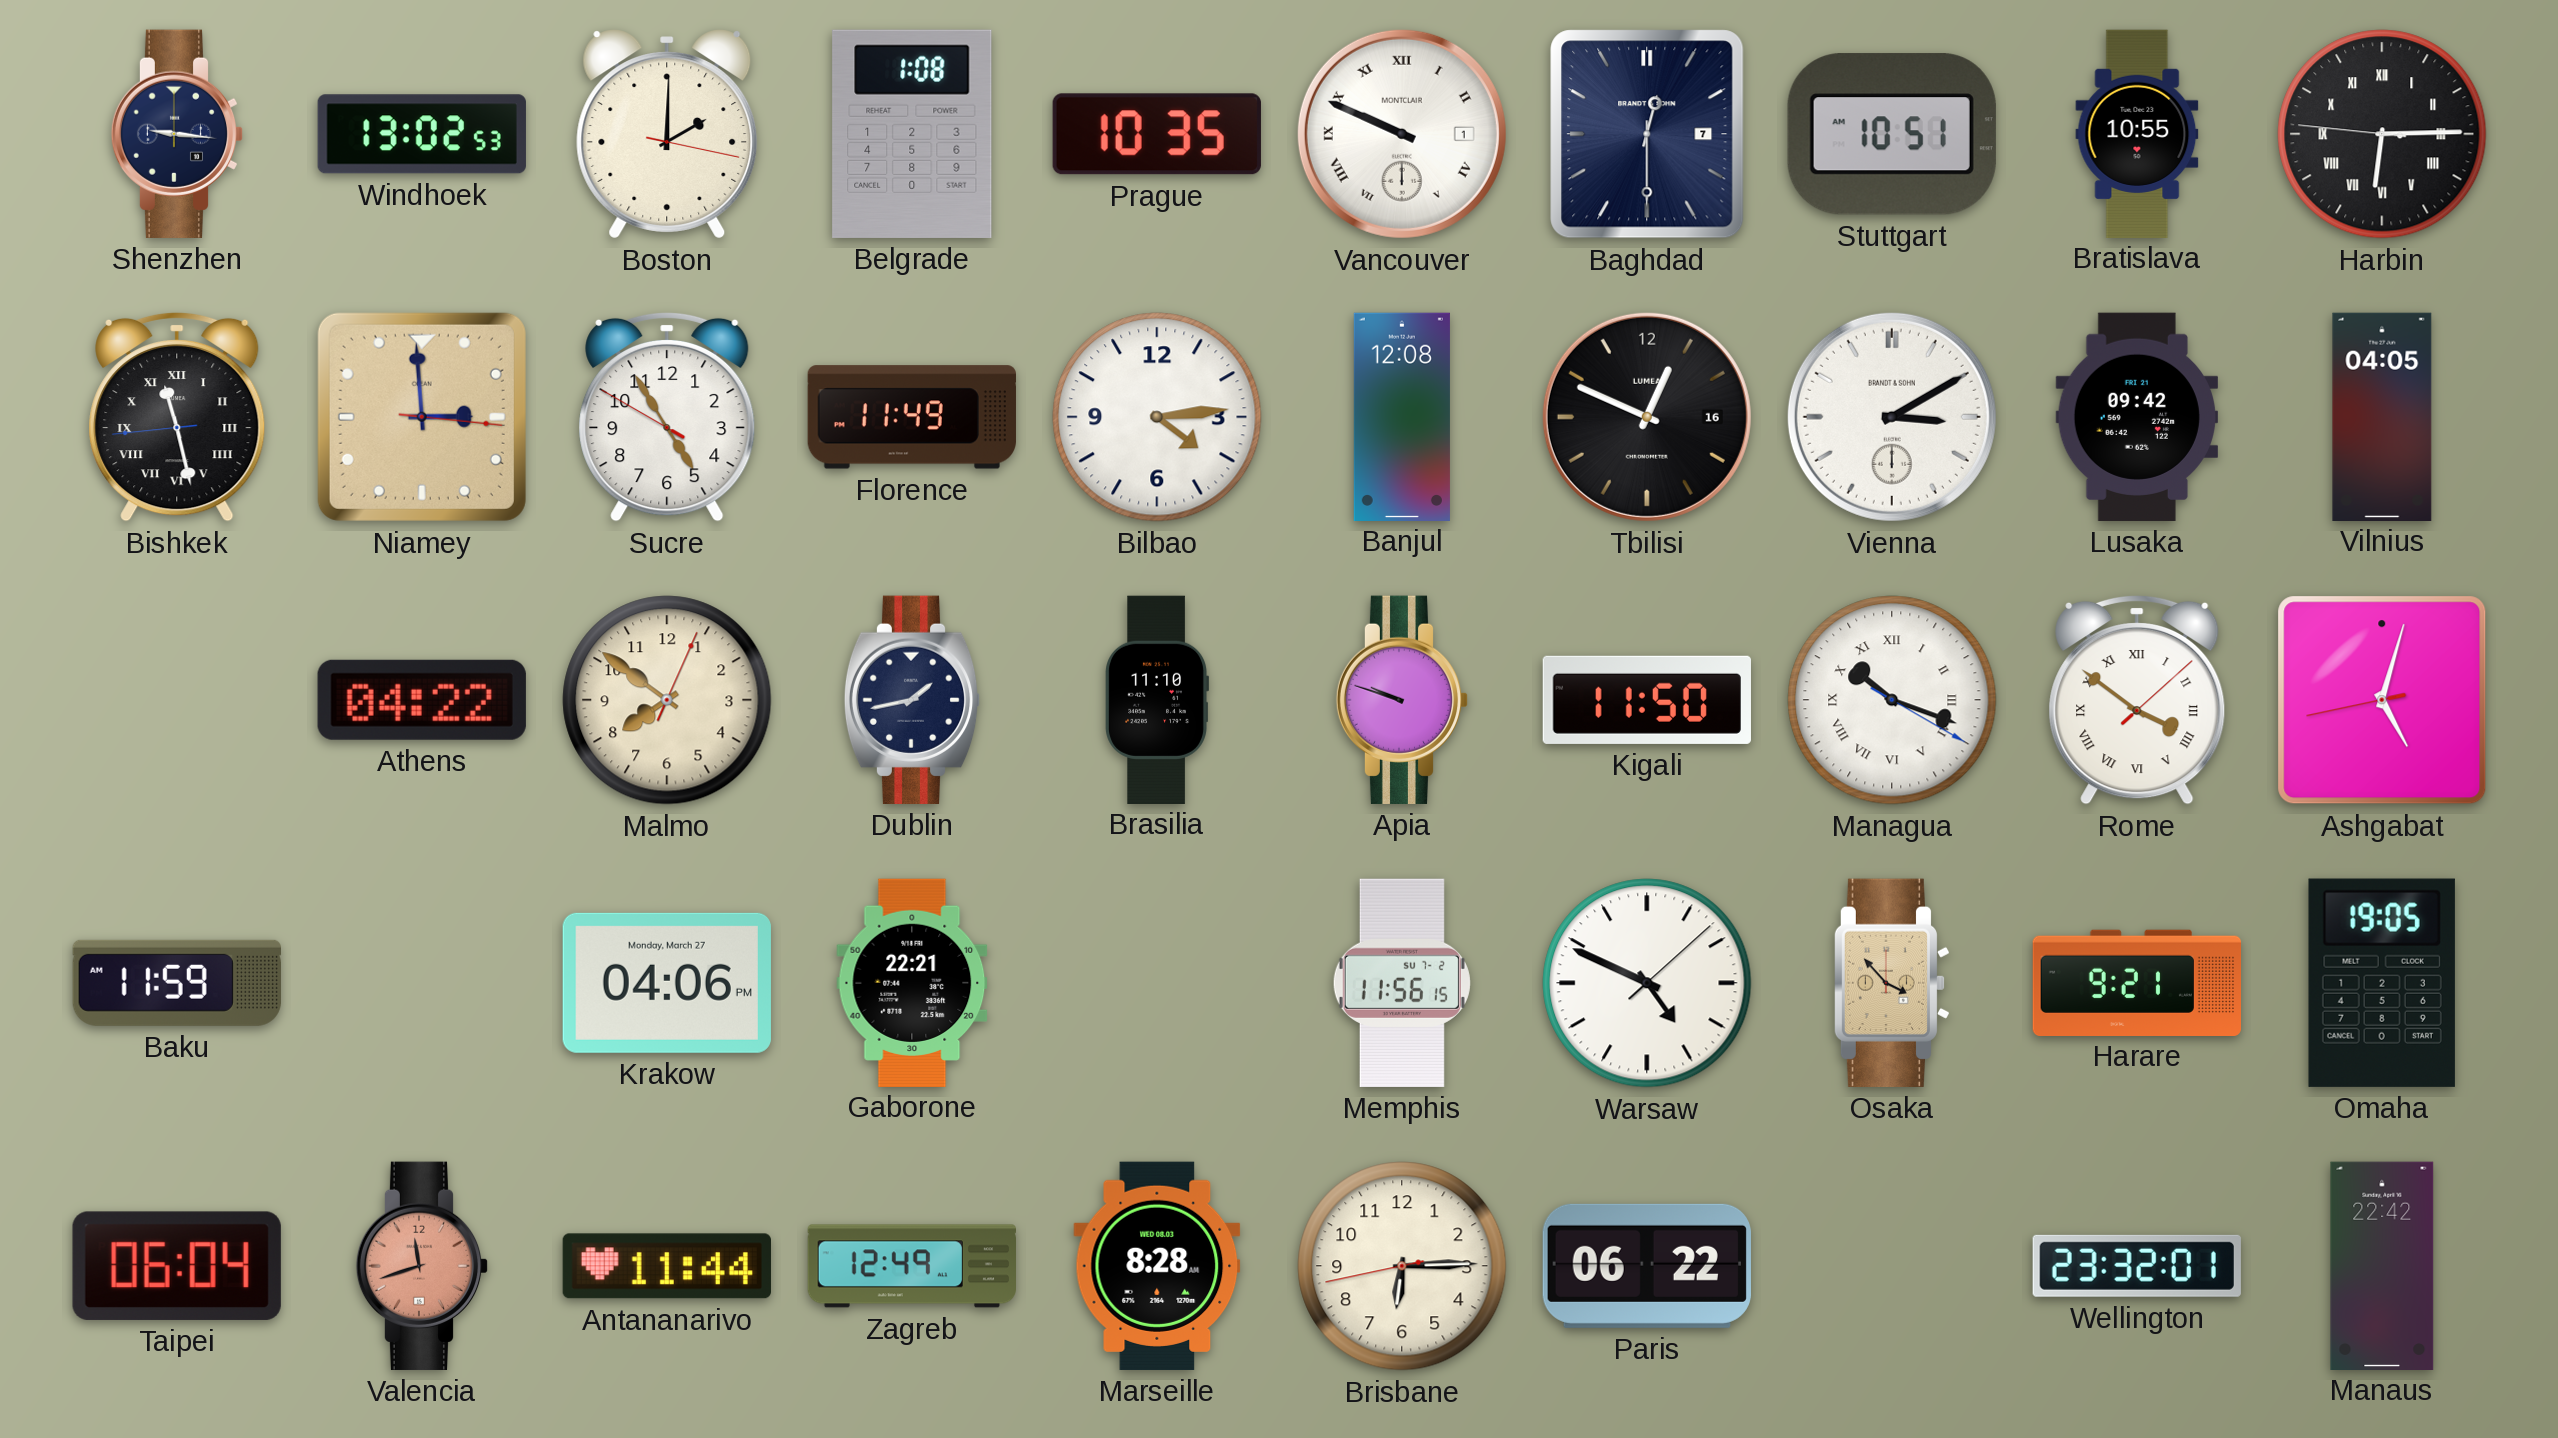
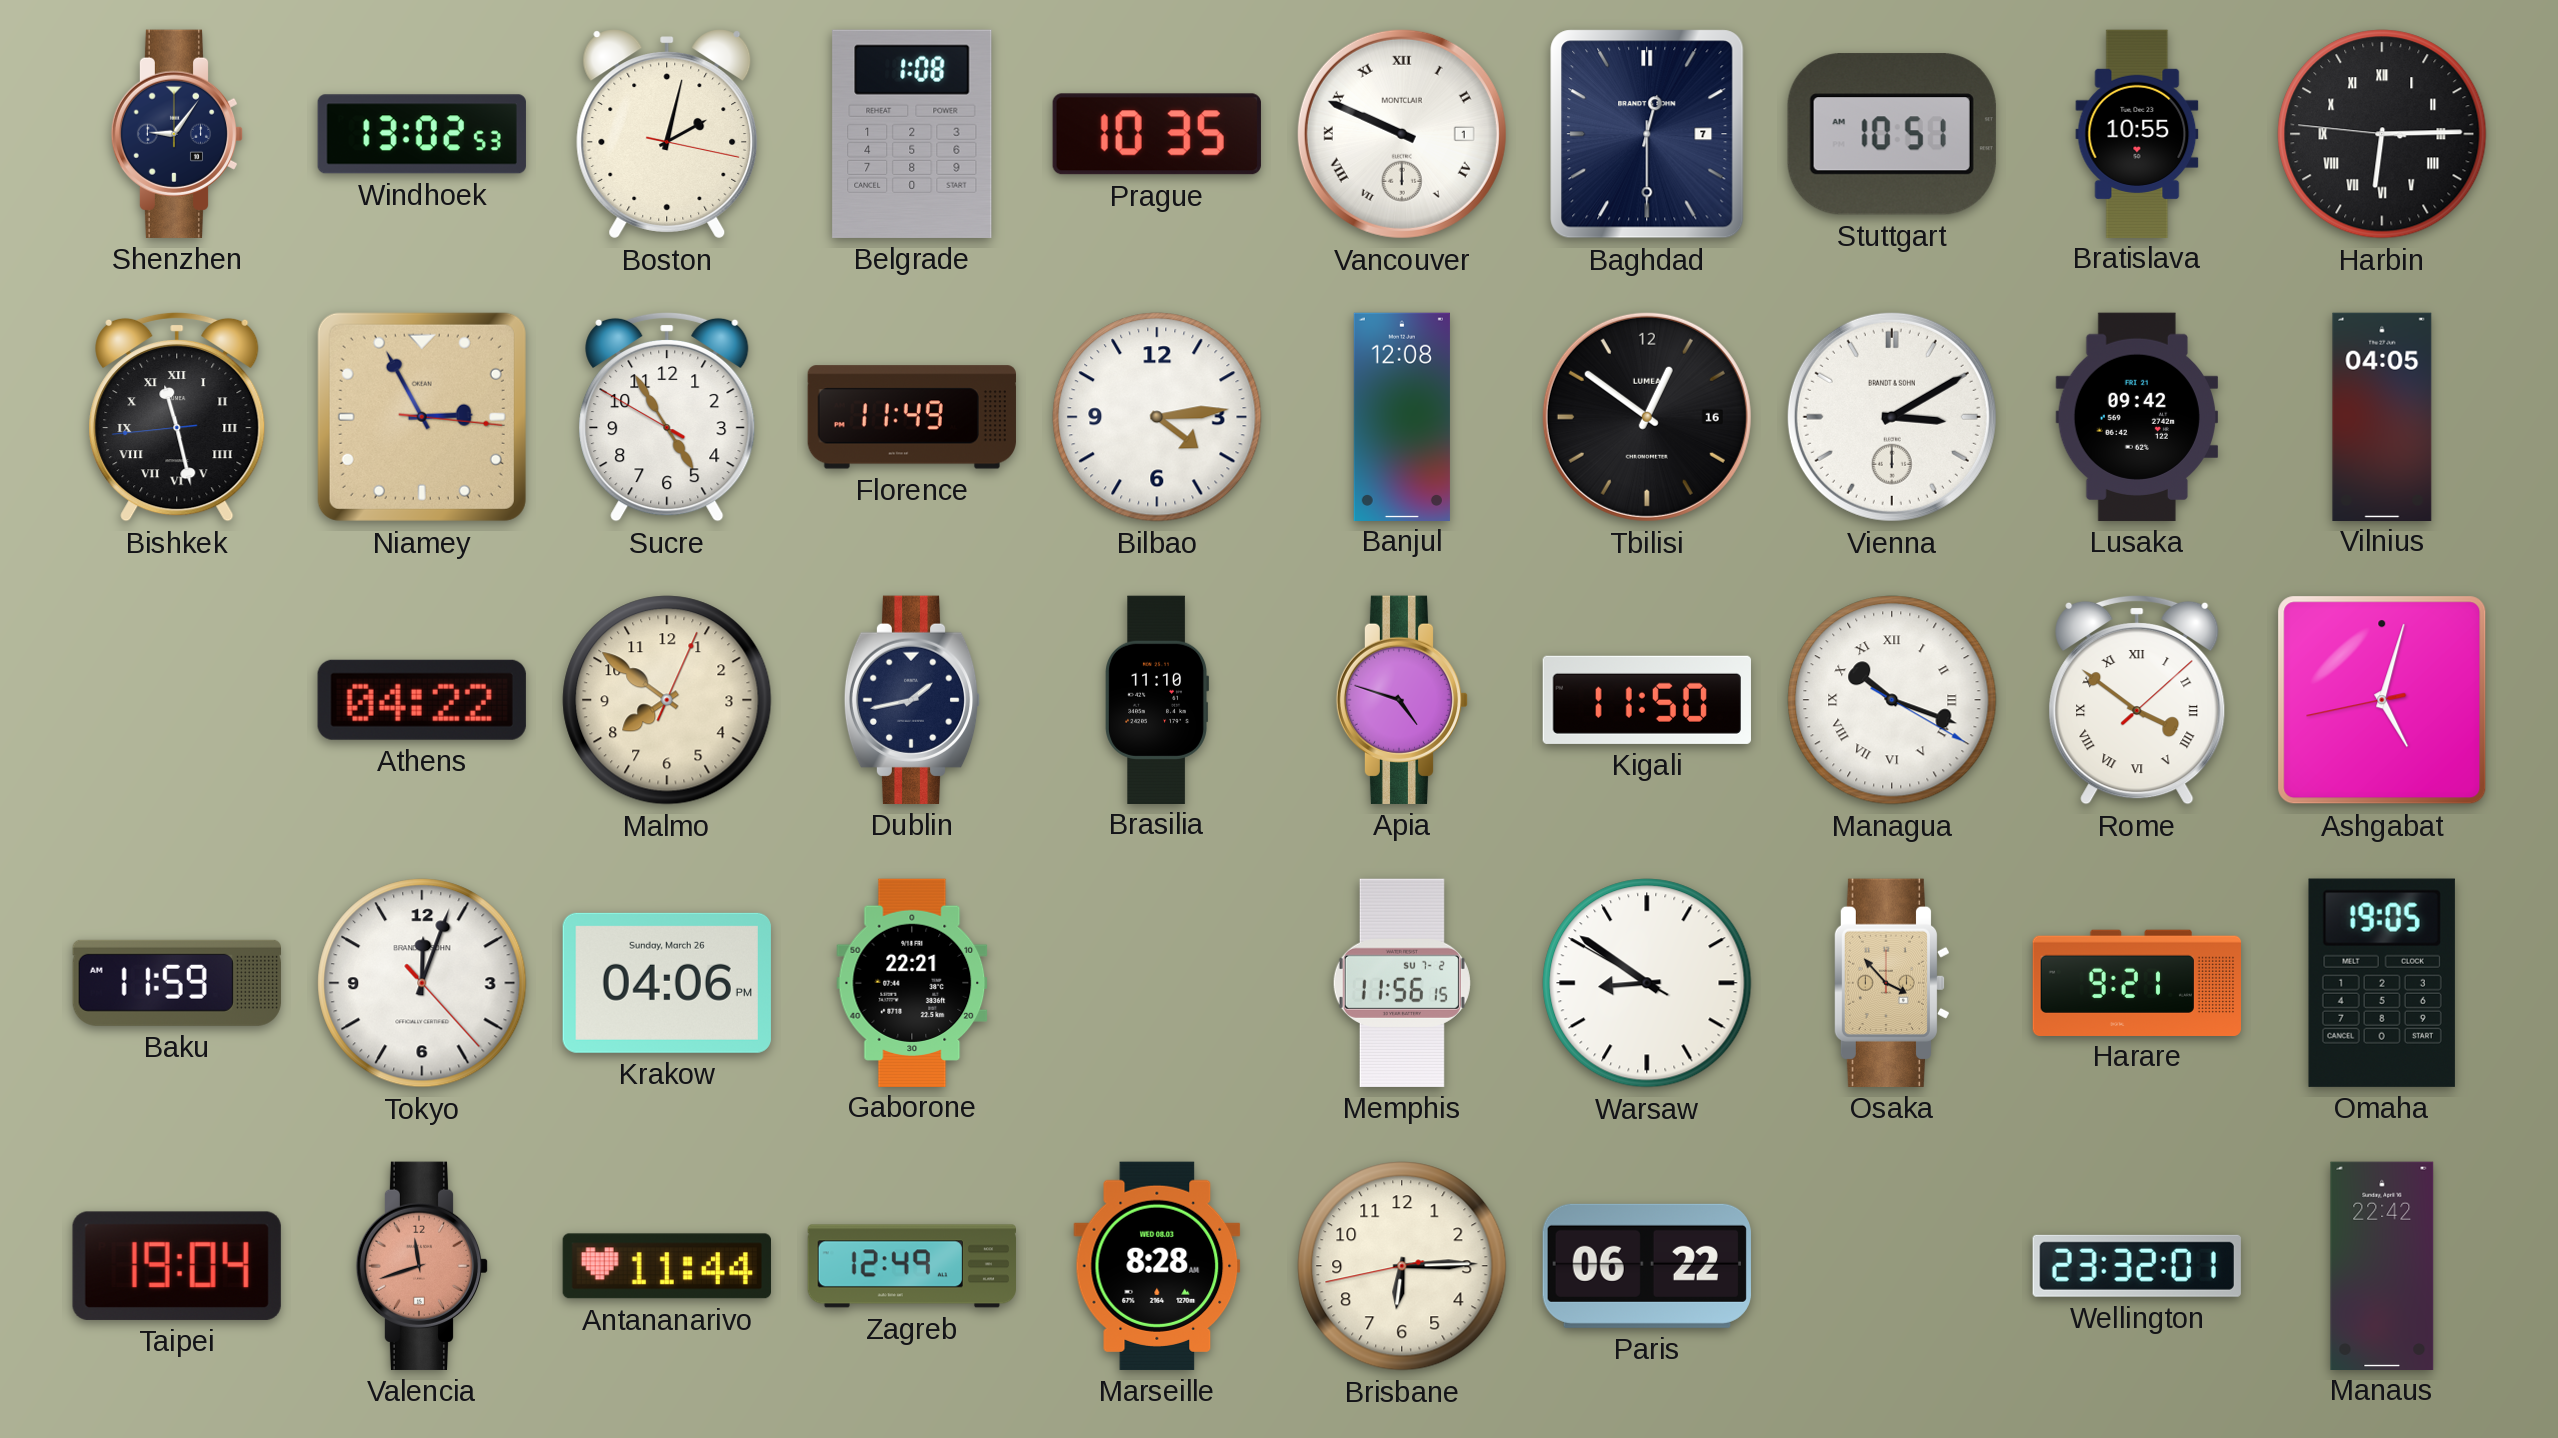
Shenzhen: 9:16 -> 9:06 (177, 134)
Boston: 2:00 -> 2:02 (667, 134)
Niamey: 2:59 -> 2:55 (422, 417)
Tbilisi: 12:49 -> 12:51 (1647, 417)
Apia: 9:48 -> 4:48 (1402, 700)
Tokyo: none -> 12:03 (422, 983)
Krakow date: Monday, March 27 -> Sunday, March 26 (667, 983)
Warsaw: 4:49 -> 8:50 (1647, 983)
Taipei: 06:04 -> 19:04 (177, 1266)
